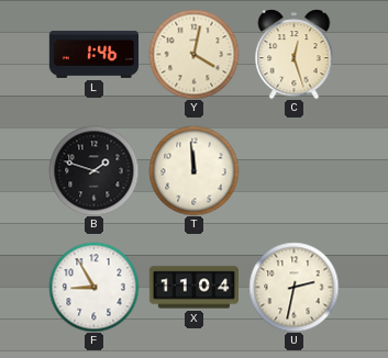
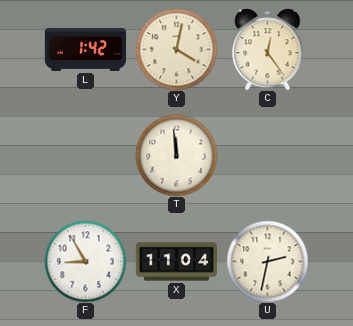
L: 1:46 -> 1:42 (85, 49)
C: 12:27 -> 12:24 (268, 49)
B: 1:48 -> none (93, 170)
